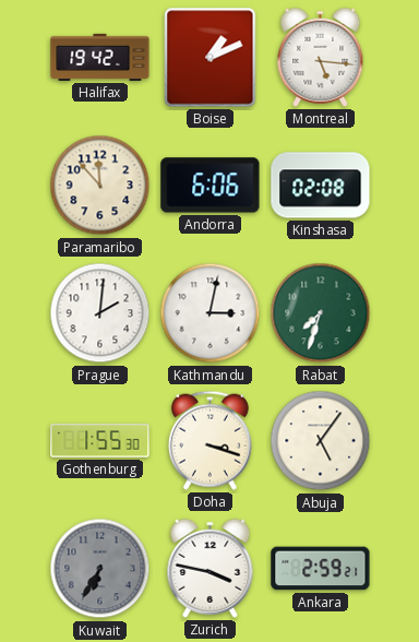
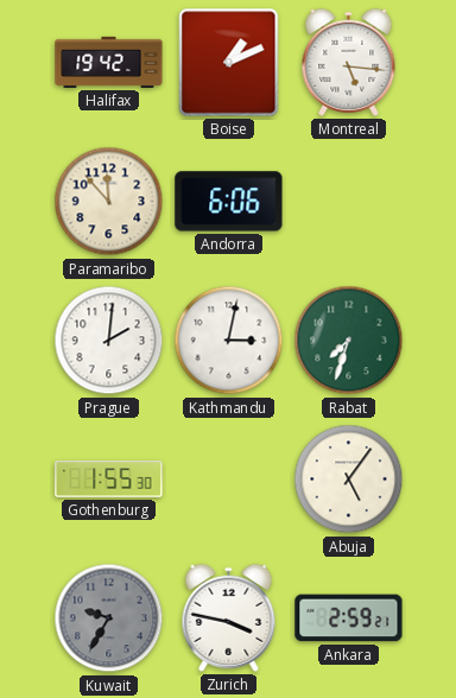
Kinshasa: 02:08 -> none (321, 186)
Doha: 3:18 -> none (209, 440)
Kuwait: 6:35 -> 9:35 (109, 618)
